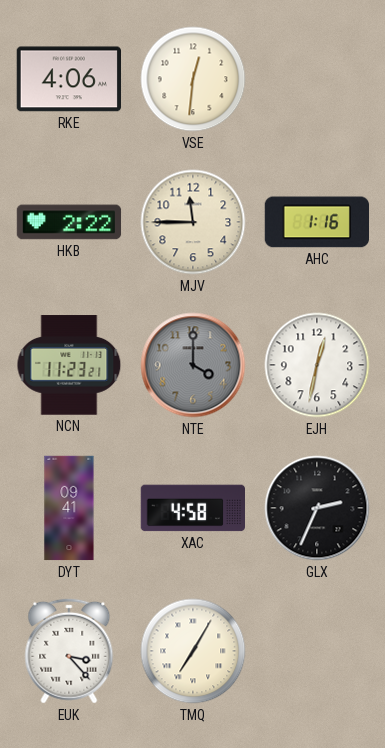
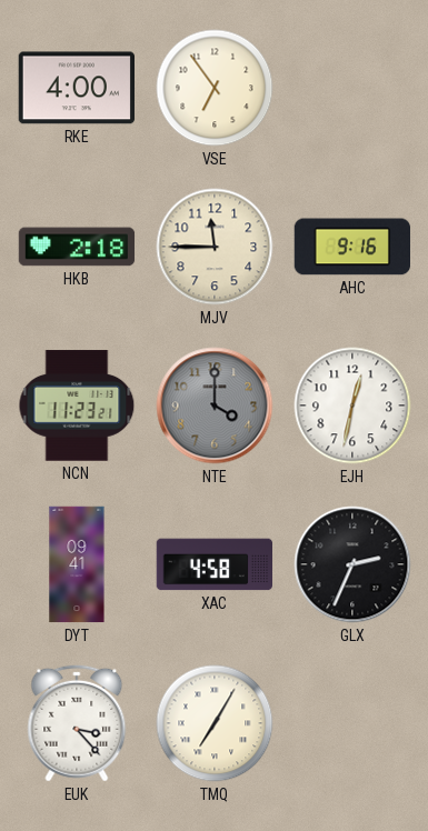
RKE: 4:06 -> 4:00 (76, 88)
VSE: 12:31 -> 6:54 (215, 88)
HKB: 2:22 -> 2:18 (77, 247)
AHC: 1:16 -> 9:16 (351, 247)
